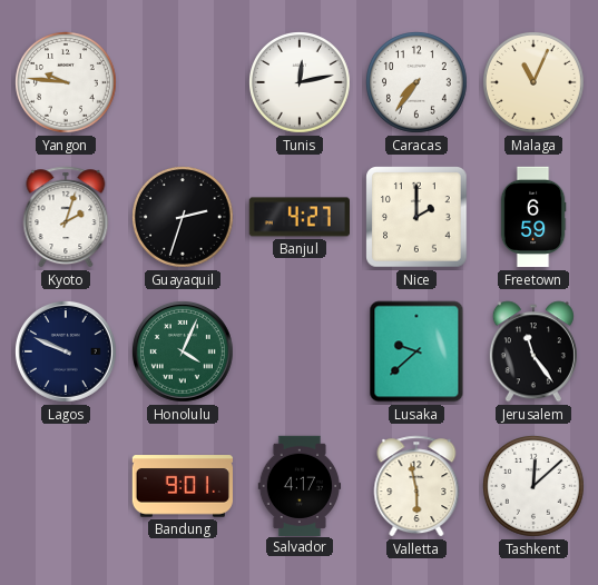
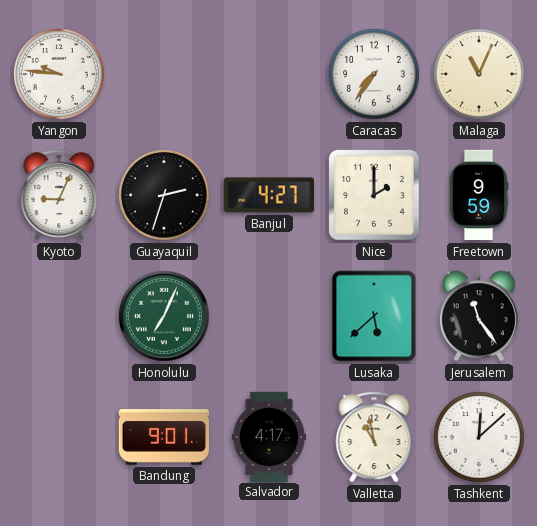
Tunis: 12:13 -> none (301, 83)
Kyoto: 2:03 -> 9:04 (59, 195)
Freetown: 6:59 -> 9:59 (479, 195)
Lagos: 9:49 -> none (66, 351)
Honolulu: 4:04 -> 7:04 (164, 316)
Lusaka: 9:38 -> 5:38 (374, 316)
Valletta: 5:58 -> 10:58 (374, 437)
